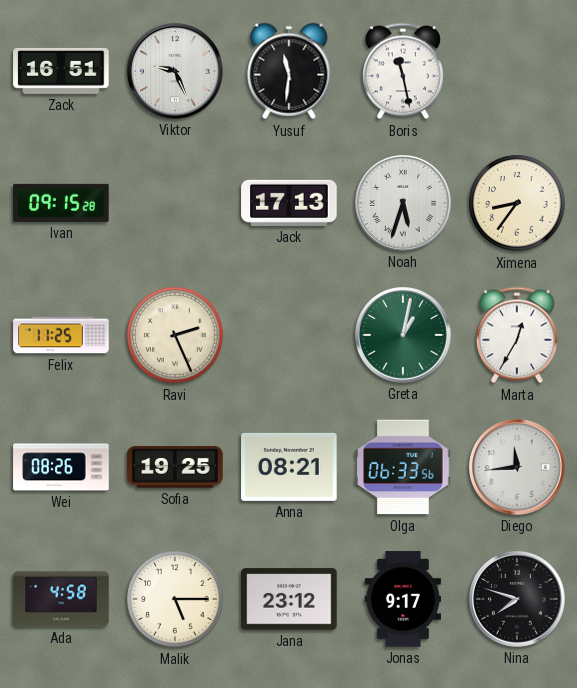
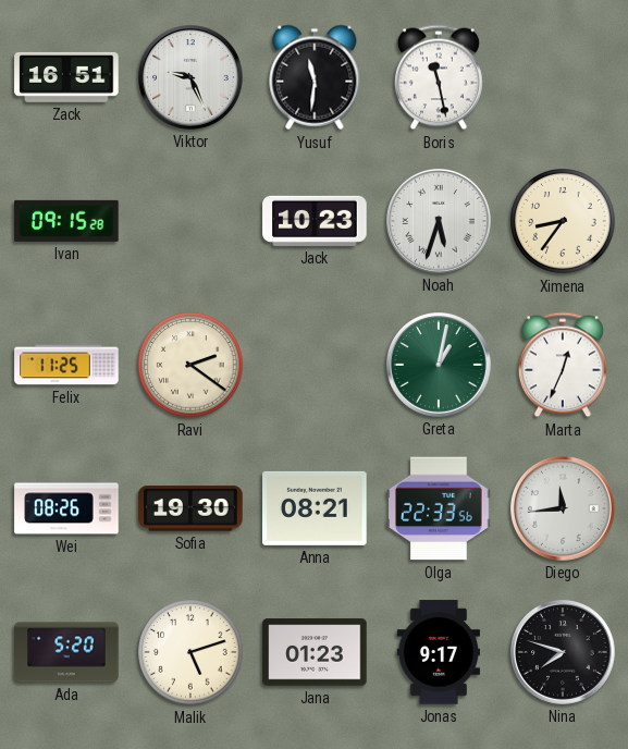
Jack: 17:13 -> 10:23 (315, 221)
Ravi: 2:26 -> 2:21 (190, 365)
Marta: 12:35 -> 12:34 (563, 365)
Sofia: 19:25 -> 19:30 (190, 508)
Olga: 06:33 -> 22:33 (439, 508)
Ada: 4:58 -> 5:20 (66, 652)
Malik: 5:15 -> 5:12 (190, 652)
Jana: 23:12 -> 01:23 (315, 652)
